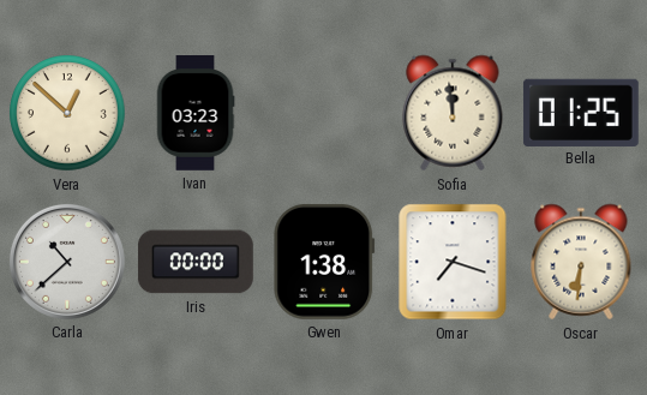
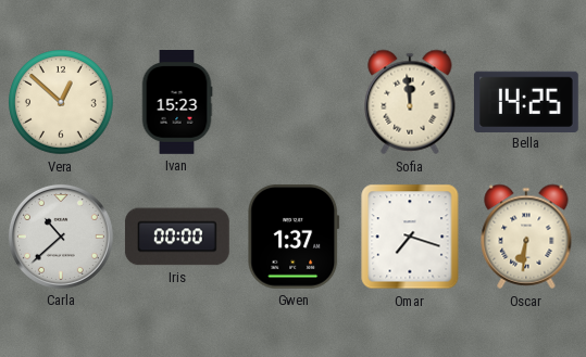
Ivan: 03:23 -> 15:23 (177, 103)
Bella: 01:25 -> 14:25 (526, 101)
Gwen: 1:38 -> 1:37 (294, 237)
